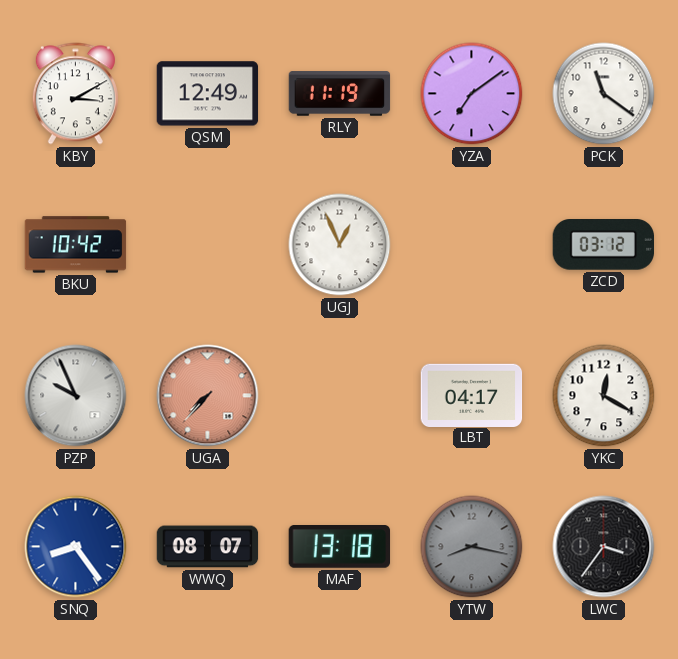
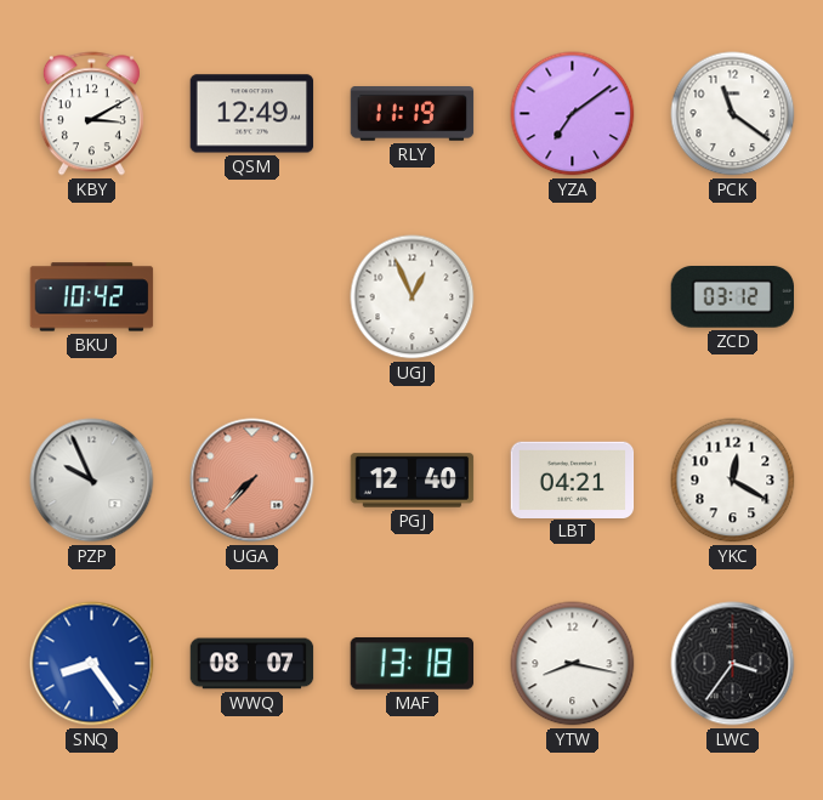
PGJ: none -> 12:40 (413, 481)
LBT: 04:17 -> 04:21 (573, 480)
YTW dial: grey -> white (573, 664)
